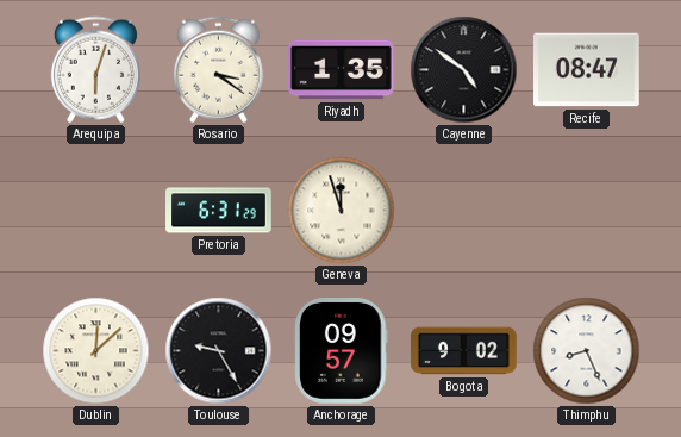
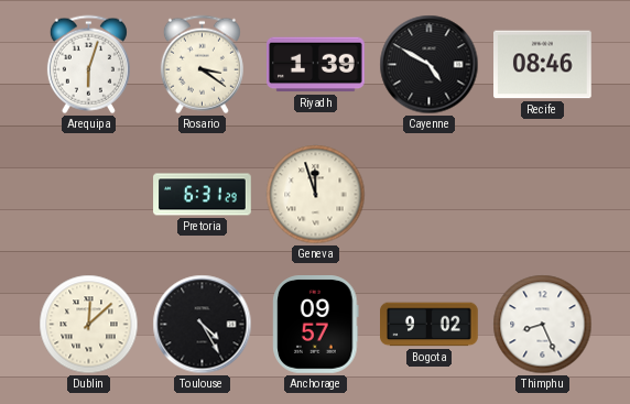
Riyadh: 1:35 -> 1:39 (316, 65)
Cayenne: 4:51 -> 4:50 (430, 65)
Recife: 08:47 -> 08:46 (543, 65)
Toulouse: 9:25 -> 4:25 (203, 325)
